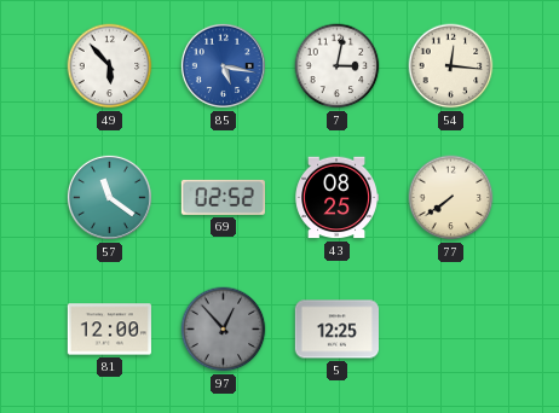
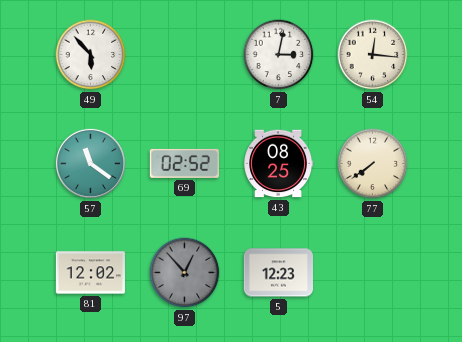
85: 5:17 -> none (223, 65)
81: 12:00 -> 12:02 (90, 273)
5: 12:25 -> 12:23 (278, 273)
